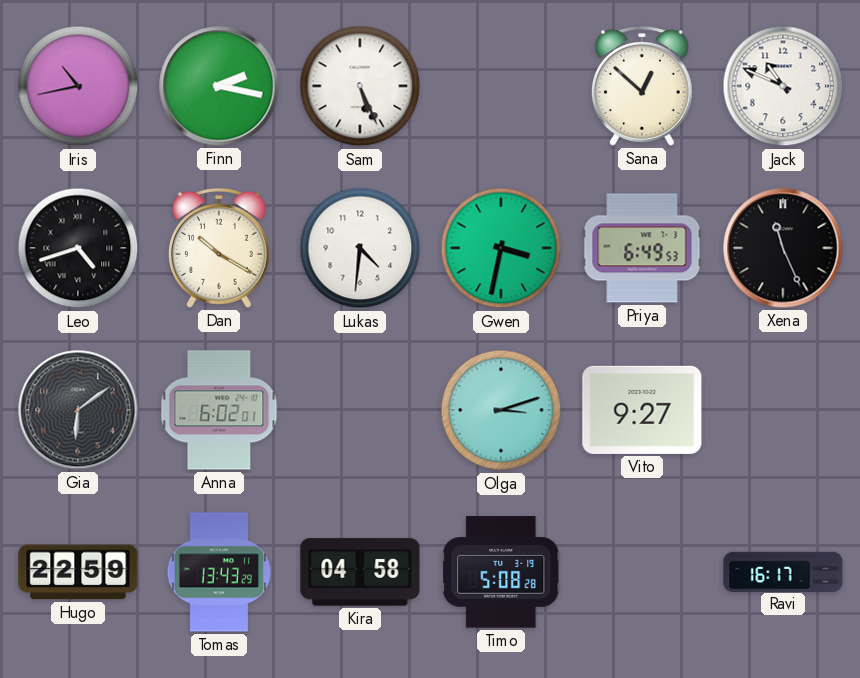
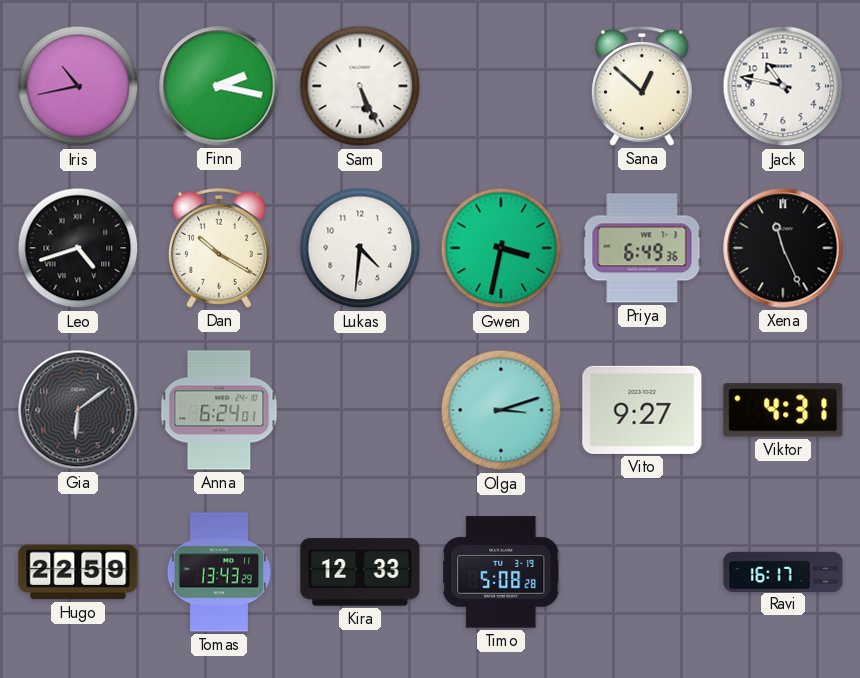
Jack: 10:49 -> 10:47 (783, 86)
Priya: 6:49:53 -> 6:49:36 (642, 248)
Anna: 6:02 -> 6:24 (219, 410)
Viktor: none -> 4:31 (783, 410)
Kira: 04:58 -> 12:33 (360, 572)
